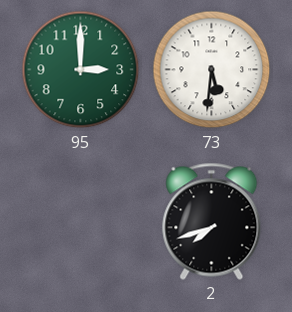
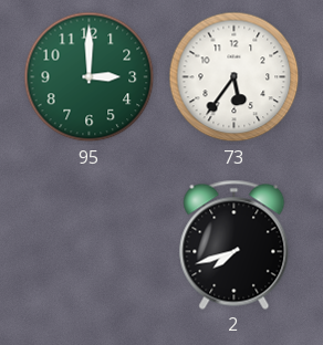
73: 5:31 -> 5:36 (235, 77)
